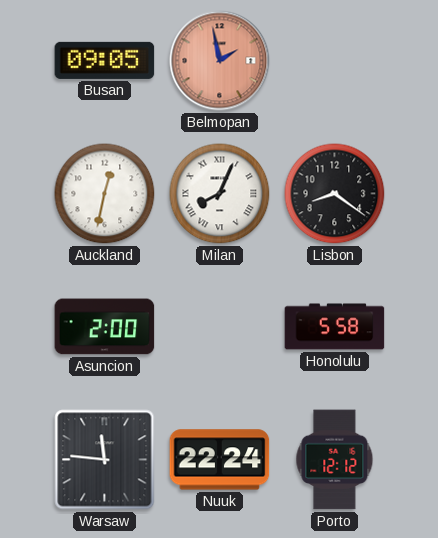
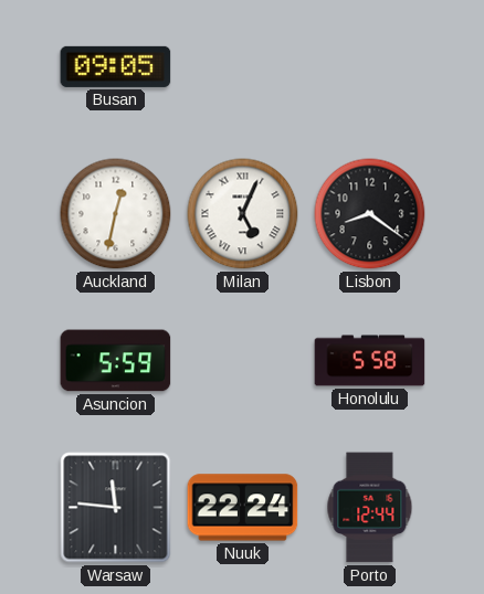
Belmopan: 1:58 -> none (220, 61)
Milan: 8:04 -> 5:04 (243, 214)
Asuncion: 2:00 -> 5:59 (116, 361)
Porto: 12:12 -> 12:44 (370, 508)
